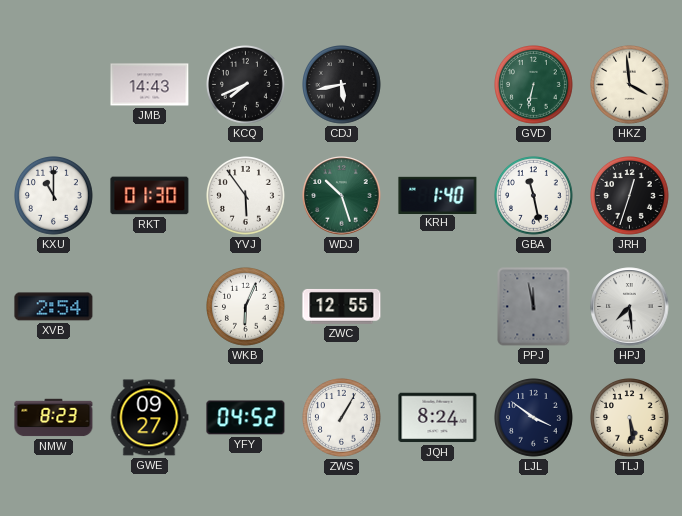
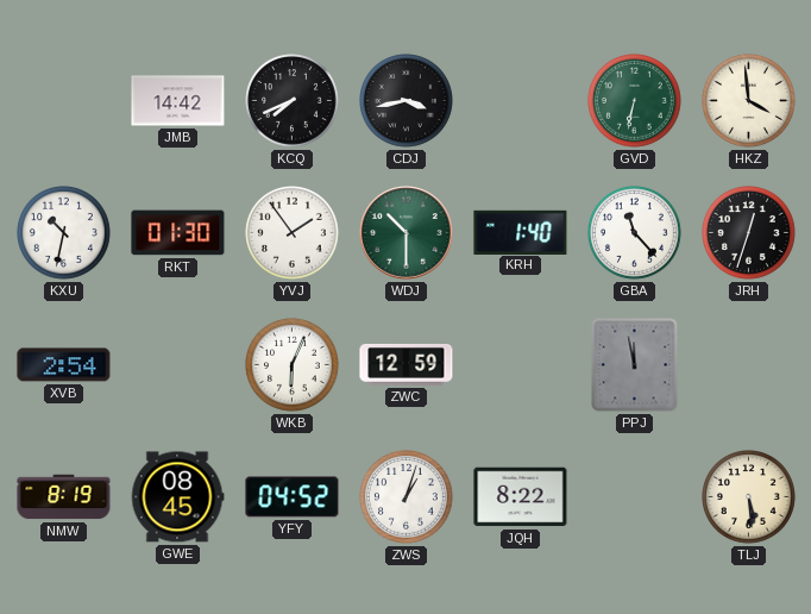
JMB: 14:43 -> 14:42 (178, 101)
CDJ: 5:43 -> 3:43 (407, 101)
KXU: 11:00 -> 10:32 (64, 233)
YVJ: 5:54 -> 1:54 (293, 233)
WDJ: 10:27 -> 10:30 (407, 233)
GBA: 11:28 -> 11:23 (635, 233)
ZWC: 12:55 -> 12:59 (407, 365)
HPJ: 7:29 -> none (630, 307)
NMW: 8:23 -> 8:19 (64, 497)
GWE: 09:27 -> 08:45 (177, 497)
ZWS: 1:05 -> 1:03 (407, 497)
JQH: 8:24 -> 8:22 (521, 497)
LJL: 3:51 -> none (534, 418)
